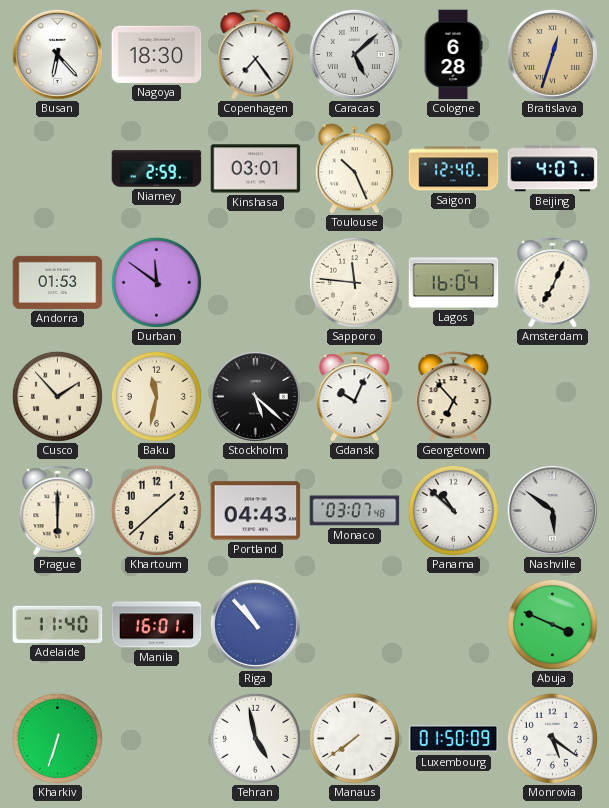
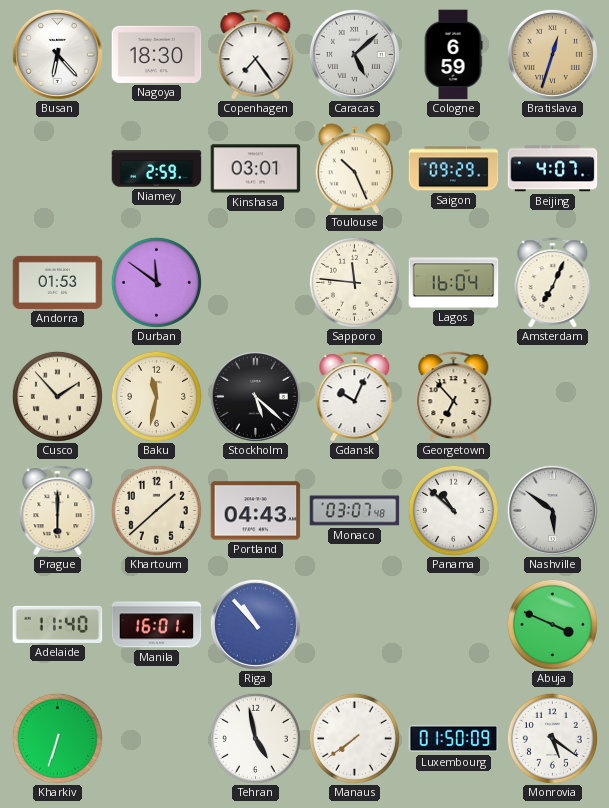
Cologne: 6:28 -> 6:59 (453, 55)
Saigon: 12:40 -> 09:29 (454, 169)
